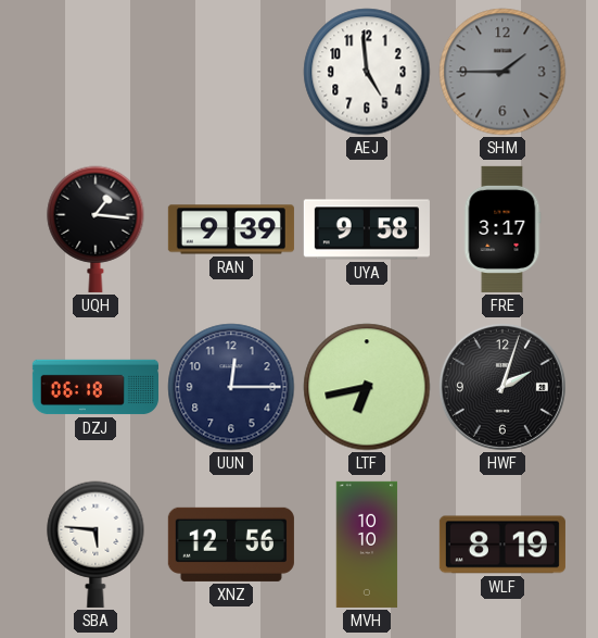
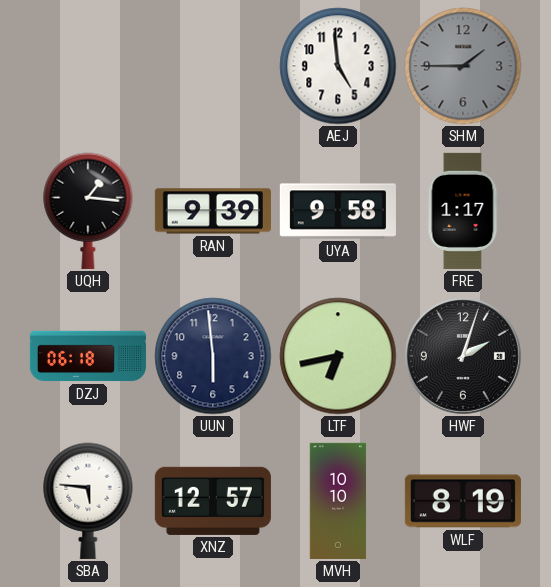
FRE: 3:17 -> 1:17 (463, 211)
UUN: 12:15 -> 5:59 (213, 356)
XNZ: 12:56 -> 12:57 (213, 501)
